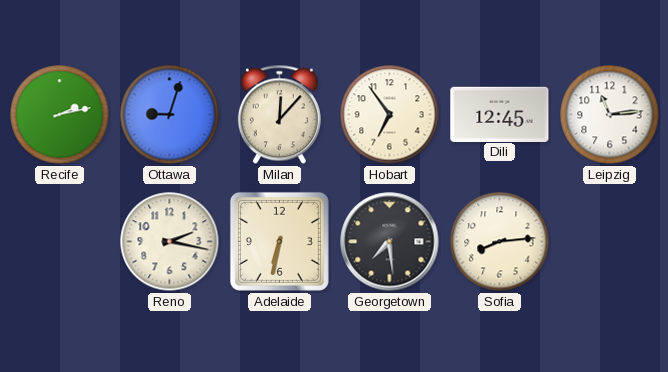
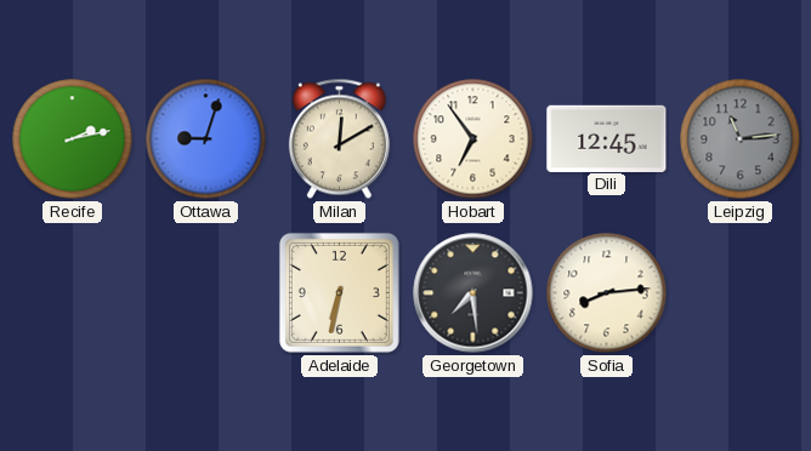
Milan: 12:07 -> 12:10 (339, 139)
Leipzig dial: white -> grey (741, 139)
Reno: 2:17 -> none (170, 242)
